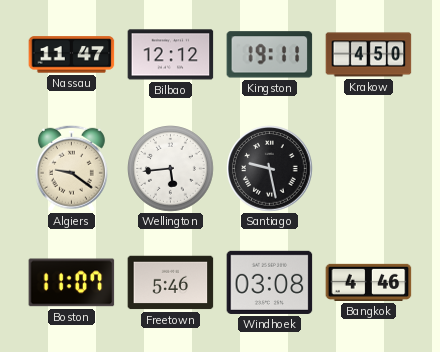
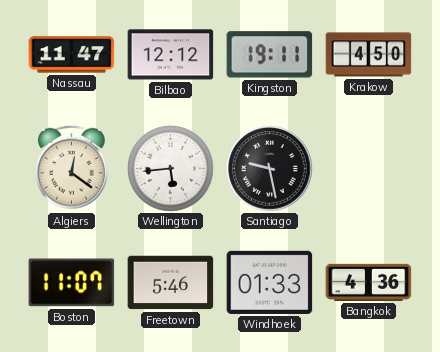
Algiers: 9:21 -> 12:21 (71, 168)
Windhoek: 03:08 -> 01:33 (270, 282)
Bangkok: 4:46 -> 4:36 (369, 282)
